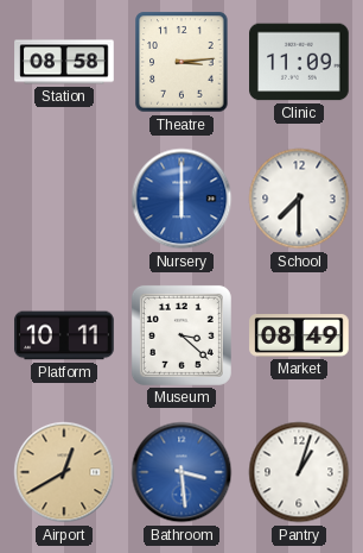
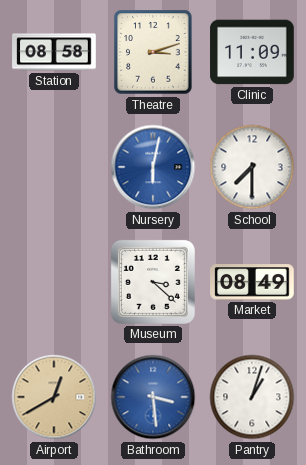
Theatre: 3:14 -> 3:12 (153, 52)
Nursery: 6:00 -> 6:02 (153, 167)
Platform: 10:11 -> none (64, 335)
